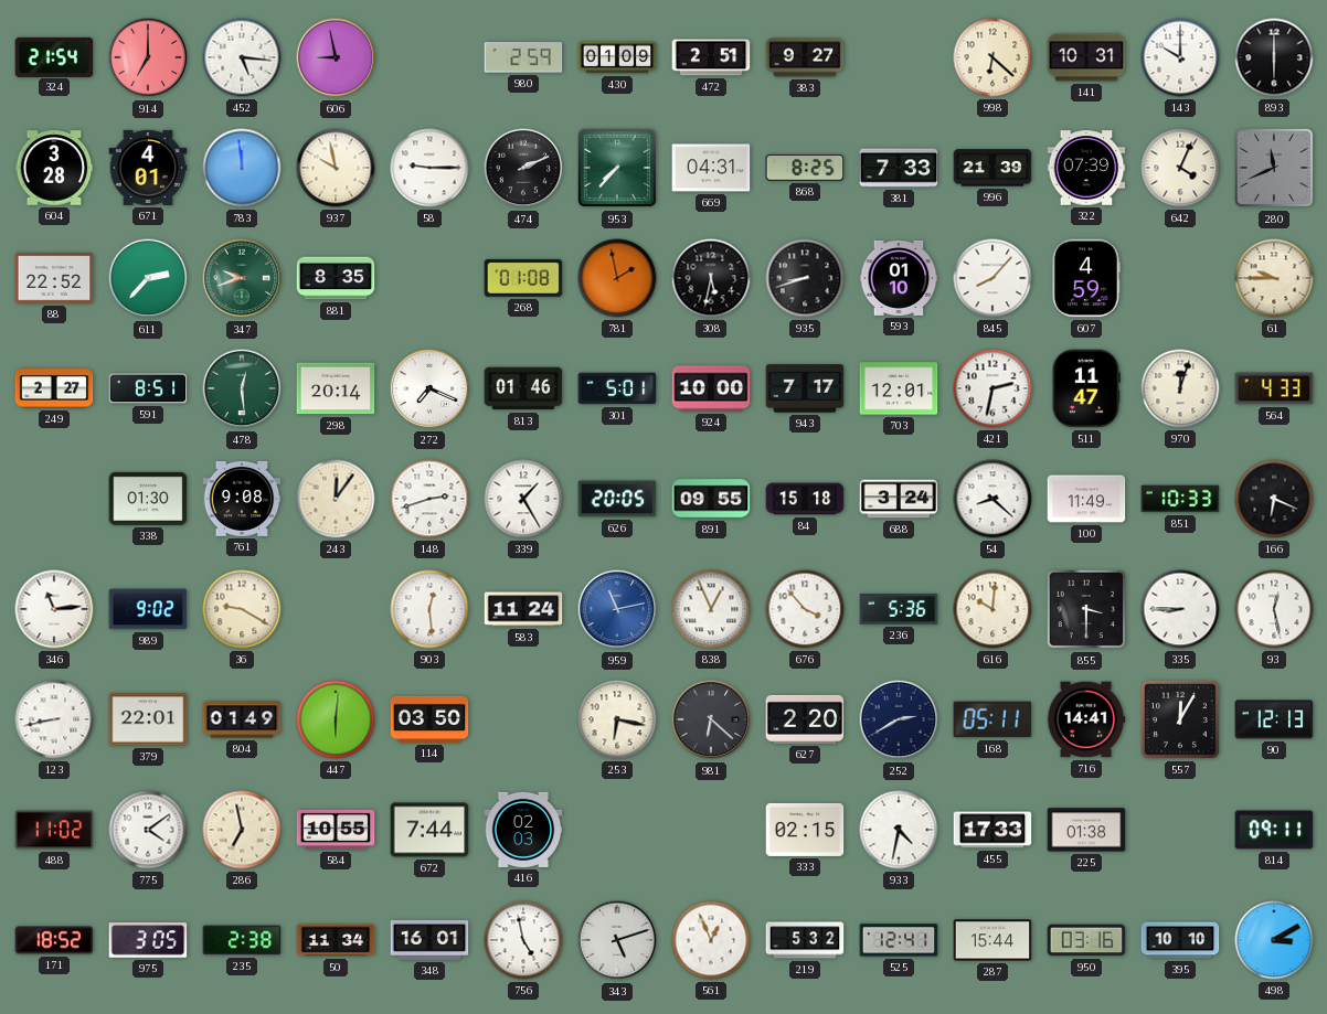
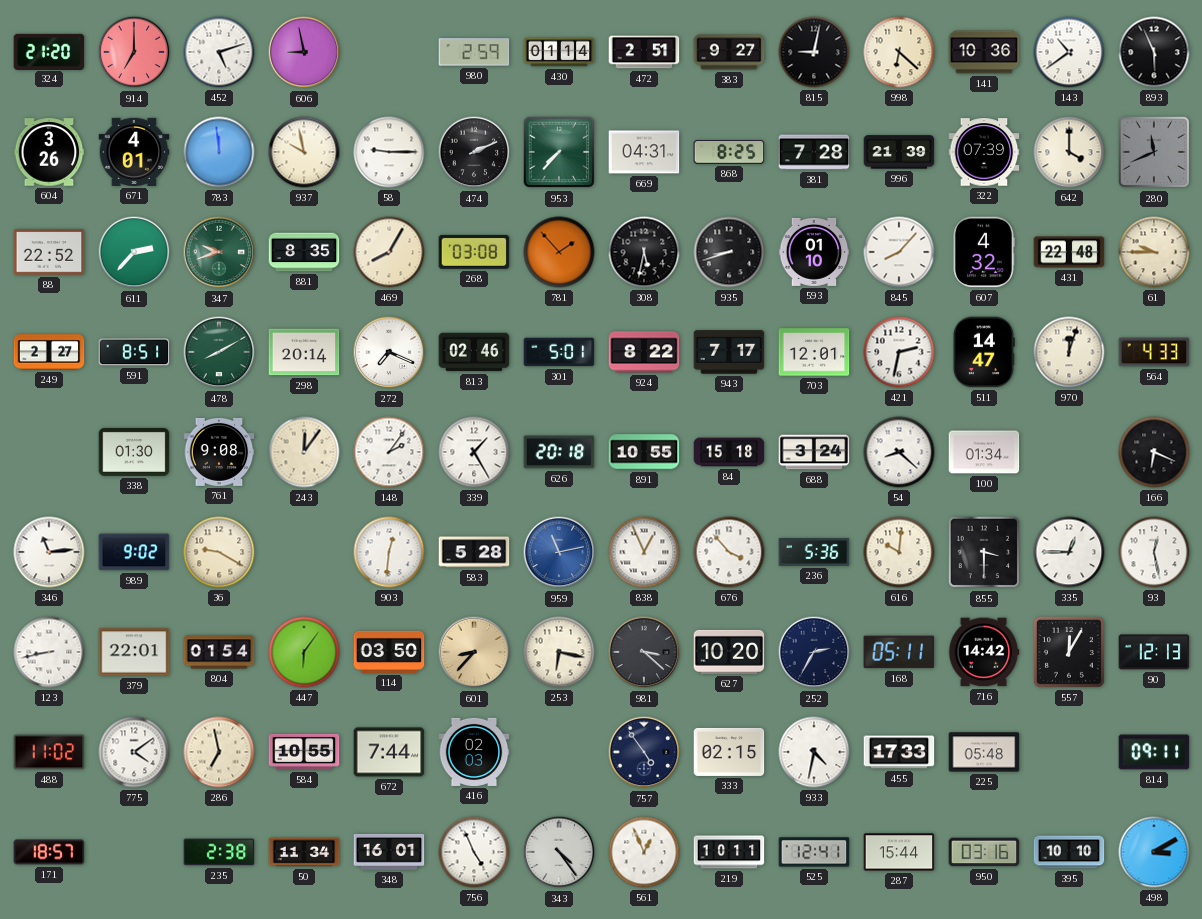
324: 21:54 -> 21:20 (49, 51)
452: 5:16 -> 5:12 (219, 52)
430: 01:09 -> 01:14 (559, 52)
815: none -> 9:02 (814, 52)
141: 10:31 -> 10:36 (984, 52)
143: 10:00 -> 10:39 (1069, 52)
893: 6:00 -> 5:56 (1154, 52)
604: 3:28 -> 3:26 (49, 152)
381: 7:33 -> 7:28 (814, 152)
642: 4:04 -> 4:00 (1069, 152)
469: none -> 8:05 (389, 252)
268: 01:08 -> 03:08 (474, 252)
781: 1:58 -> 1:53 (559, 252)
607: 4:59 -> 4:32 (984, 252)
431: none -> 22:48 (1069, 252)
478: 12:29 -> 8:10 (219, 352)
813: 01:46 -> 02:46 (474, 352)
924: 10:00 -> 8:22 (644, 352)
511: 11:47 -> 14:47 (984, 352)
148: 2:42 -> 2:06 (389, 452)
626: 20:05 -> 20:18 (559, 452)
891: 09:55 -> 10:55 (644, 452)
100: 11:49 -> 01:34 (984, 452)
851: 10:33 -> none (1180, 499)
903: 12:29 -> 12:31 (389, 552)
583: 11:24 -> 5:28 (474, 552)
335: 8:45 -> 12:45 (1069, 552)
804: 01:49 -> 01:54 (219, 652)
447: 6:01 -> 6:06 (304, 652)
601: none -> 8:37 (474, 652)
981: 6:22 -> 3:22 (644, 652)
627: 2:20 -> 10:20 (729, 652)
252: 2:40 -> 2:35 (814, 652)
716: 14:41 -> 14:42 (984, 652)
757: none -> 4:54 (644, 752)
225: 01:38 -> 05:48 (984, 752)
171: 18:52 -> 18:57 (49, 852)
975: 3:05 -> none (148, 940)
756: 4:58 -> 4:56 (474, 852)
343: 5:12 -> 4:24 (559, 852)
219: 5:32 -> 10:11 (729, 852)
